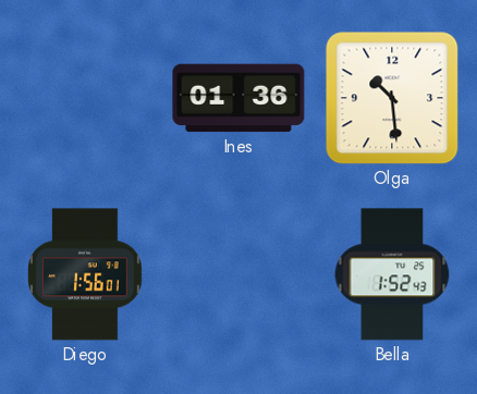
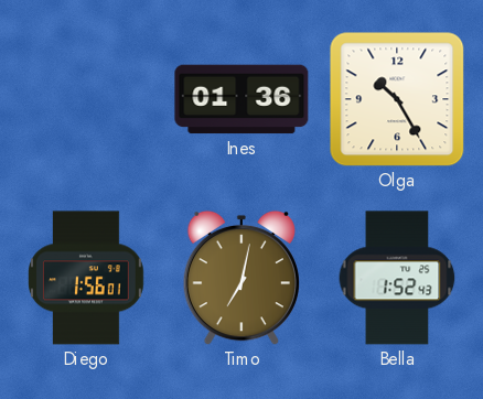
Olga: 10:29 -> 10:25 (397, 99)
Timo: none -> 7:02 (241, 278)
